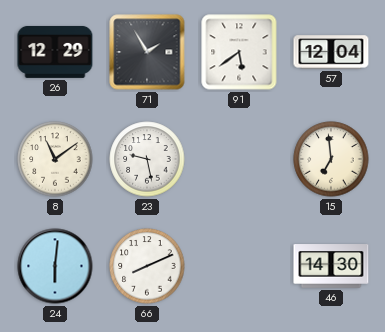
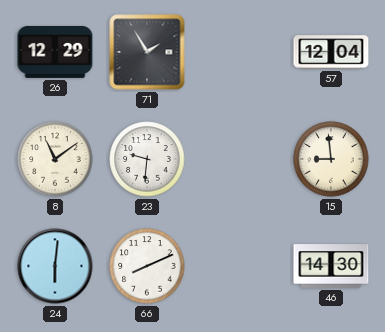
91: 5:39 -> none (239, 52)
23: 9:28 -> 9:31 (147, 159)
15: 6:59 -> 8:59 (331, 159)
